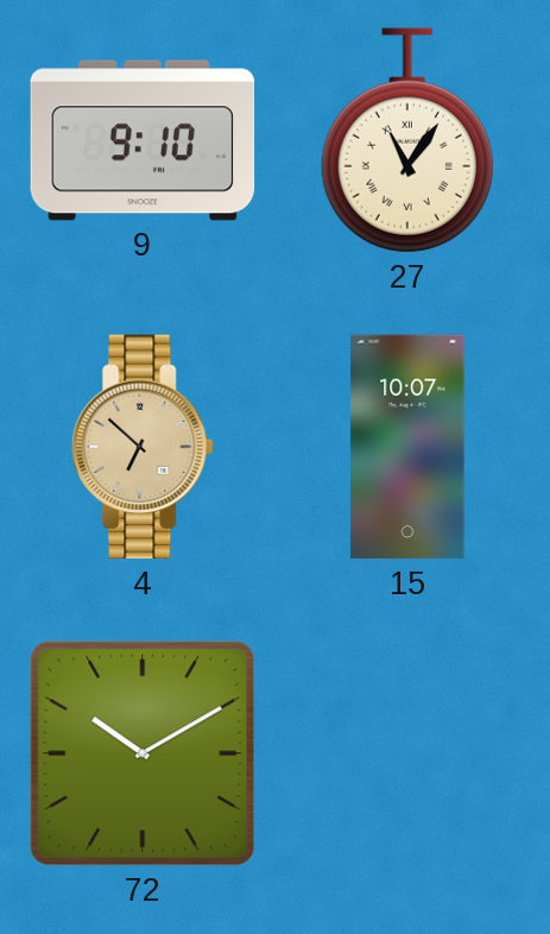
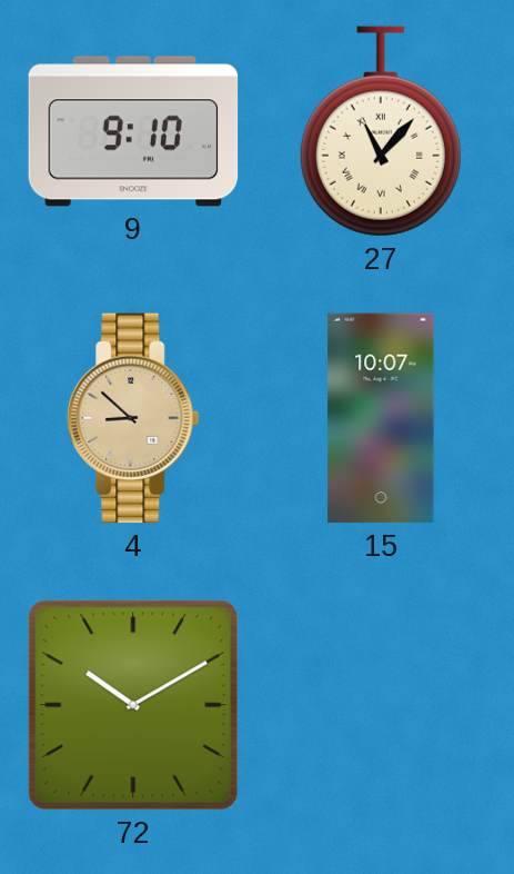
27: 11:06 -> 11:07 (381, 131)
4: 6:52 -> 8:52 (133, 418)
